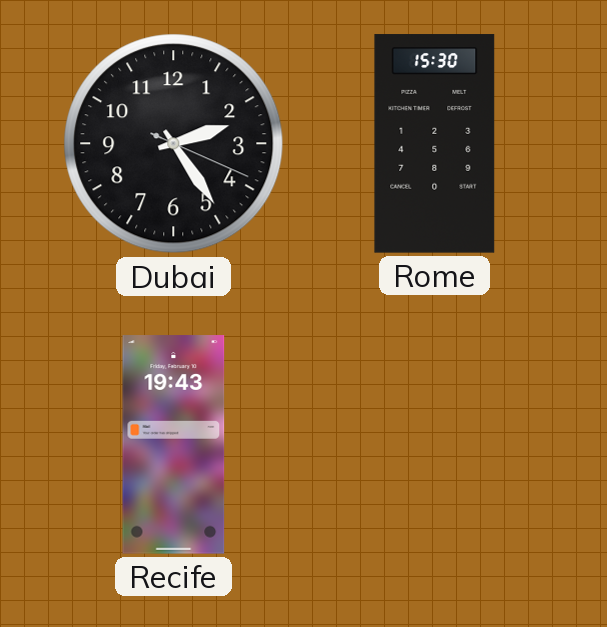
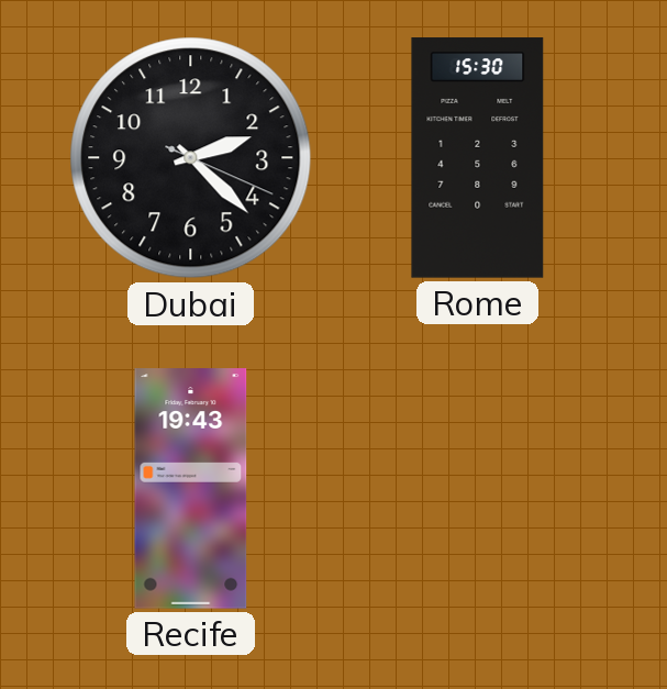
Dubai: 2:24 -> 2:22 (191, 158)
